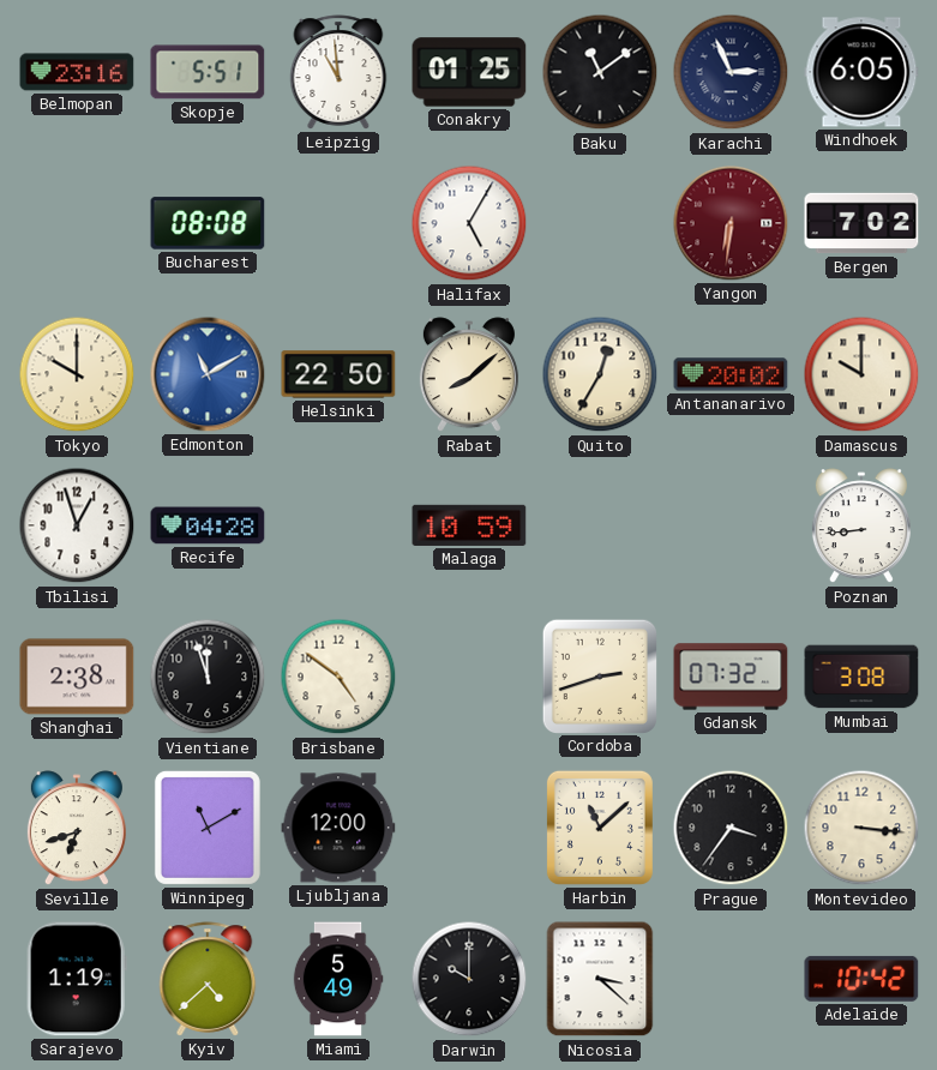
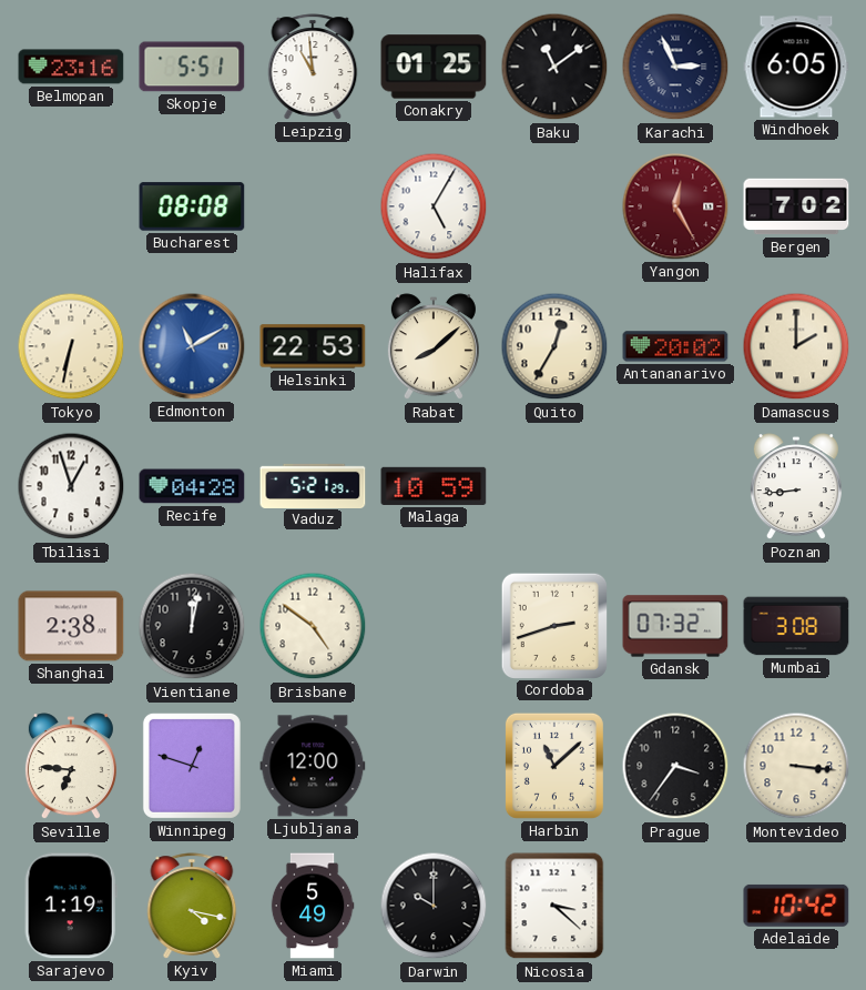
Yangon: 6:31 -> 12:25 (675, 206)
Tokyo: 10:00 -> 6:32 (71, 346)
Helsinki: 22:50 -> 22:53 (313, 346)
Damascus: 10:00 -> 2:00 (796, 346)
Vaduz: none -> 5:21 (313, 485)
Vientiane: 11:57 -> 12:02 (192, 626)
Seville: 6:42 -> 6:46 (71, 767)
Winnipeg: 11:10 -> 12:48 (192, 766)
Kyiv: 4:38 -> 4:17 (192, 906)
